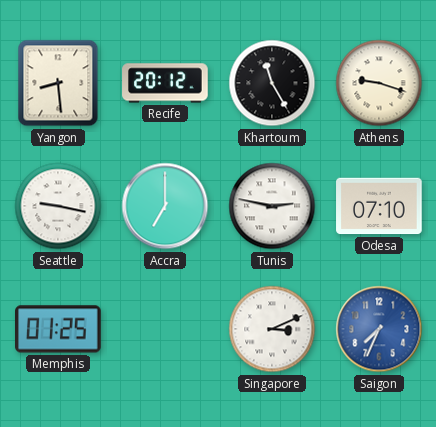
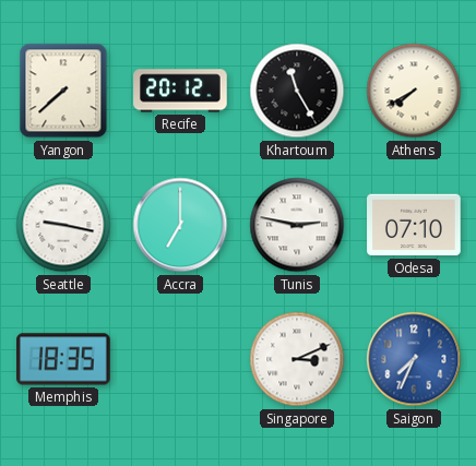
Yangon: 8:29 -> 7:38 (63, 91)
Athens: 9:18 -> 7:40 (414, 91)
Memphis: 01:25 -> 18:35 (64, 359)
